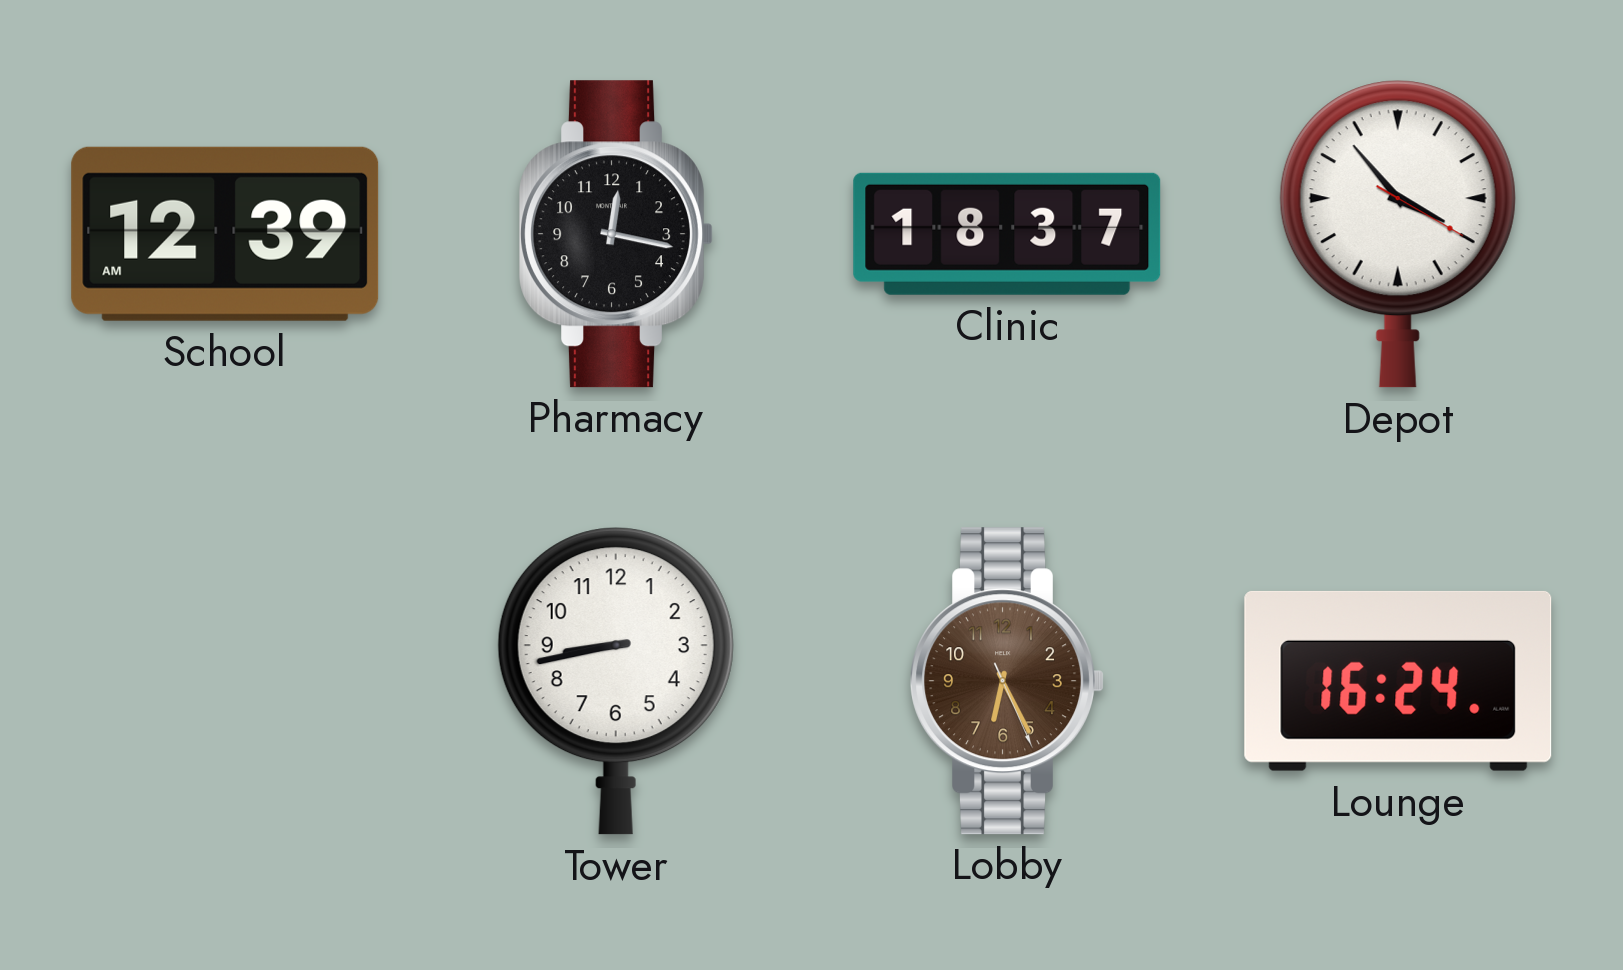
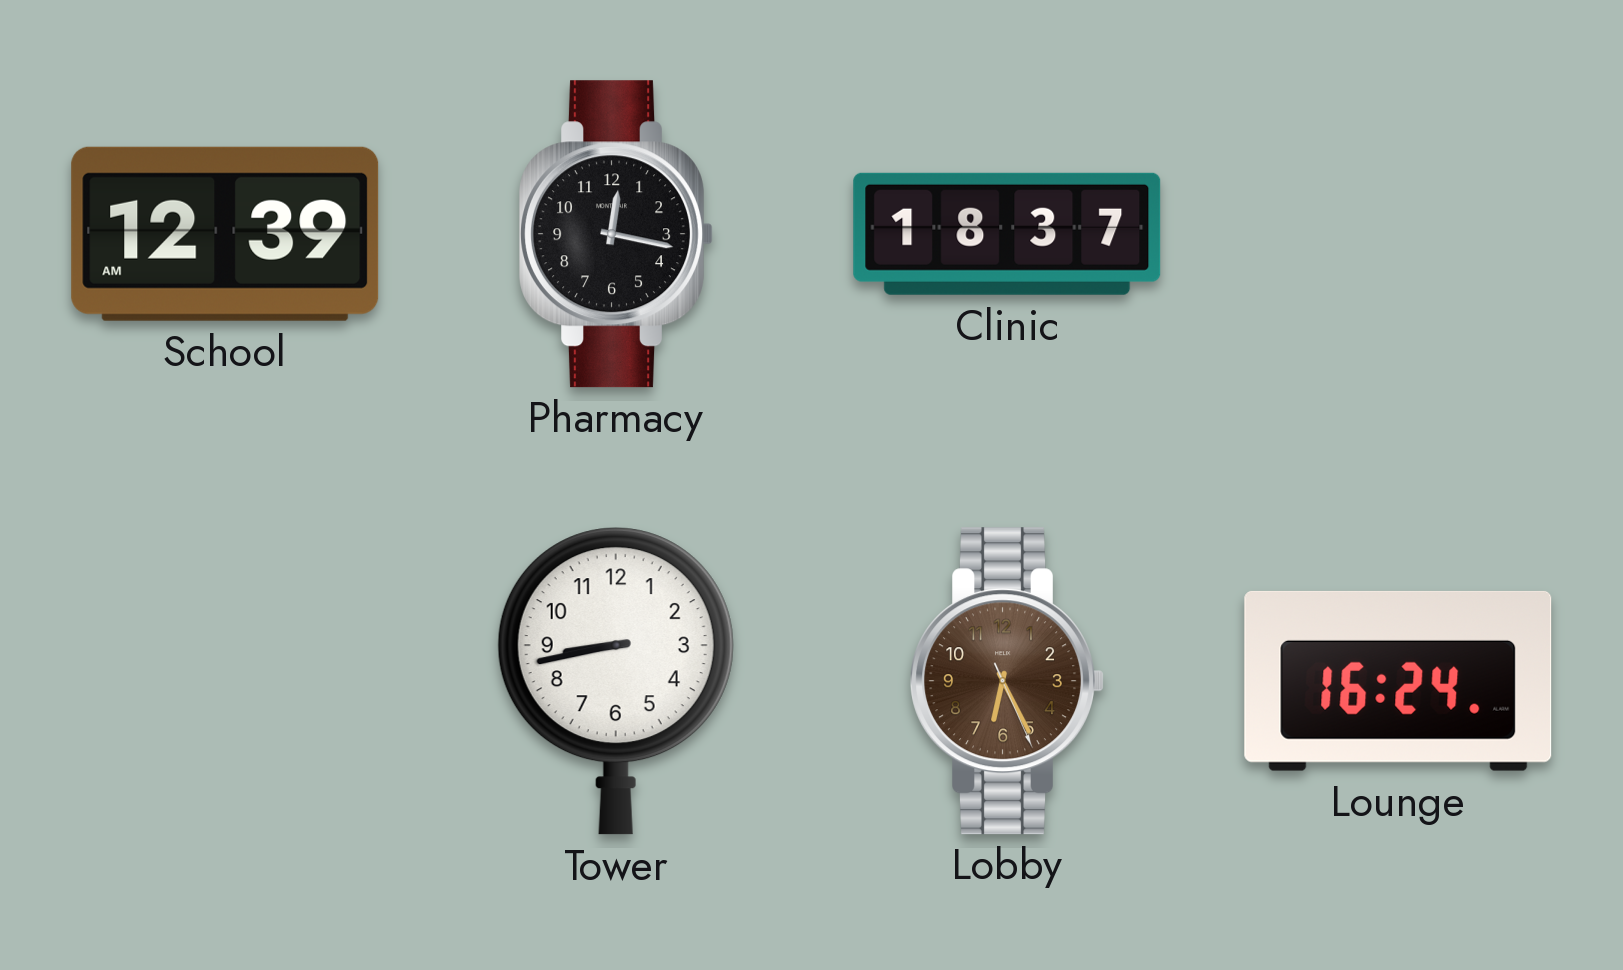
Depot: 3:53 -> none (1398, 234)
